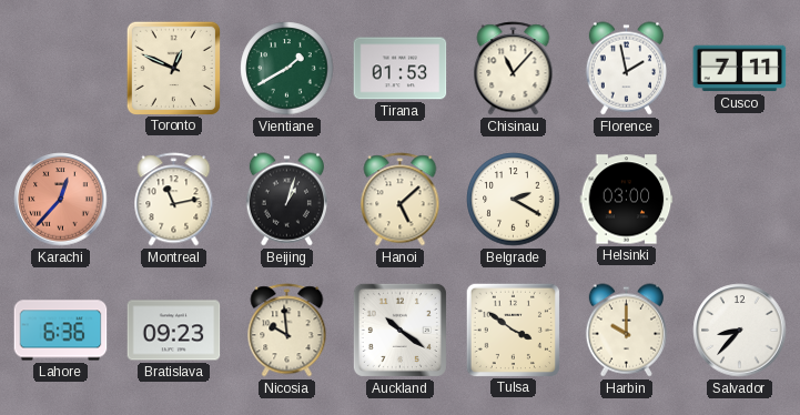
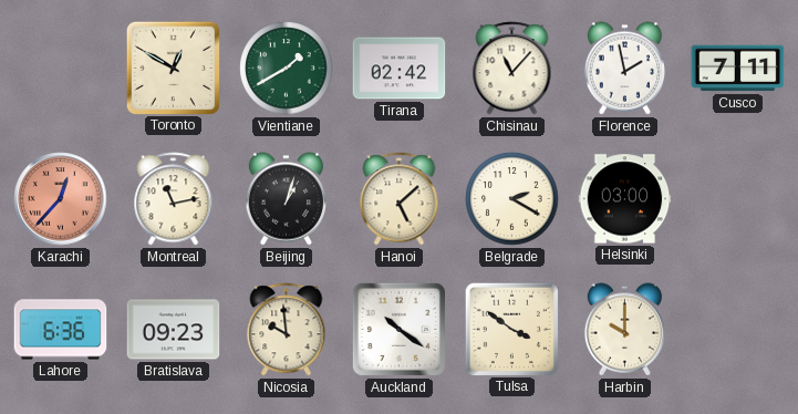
Toronto: 12:49 -> 12:50 (173, 68)
Tirana: 01:53 -> 02:42 (400, 69)
Salvador: 8:37 -> none (740, 331)
